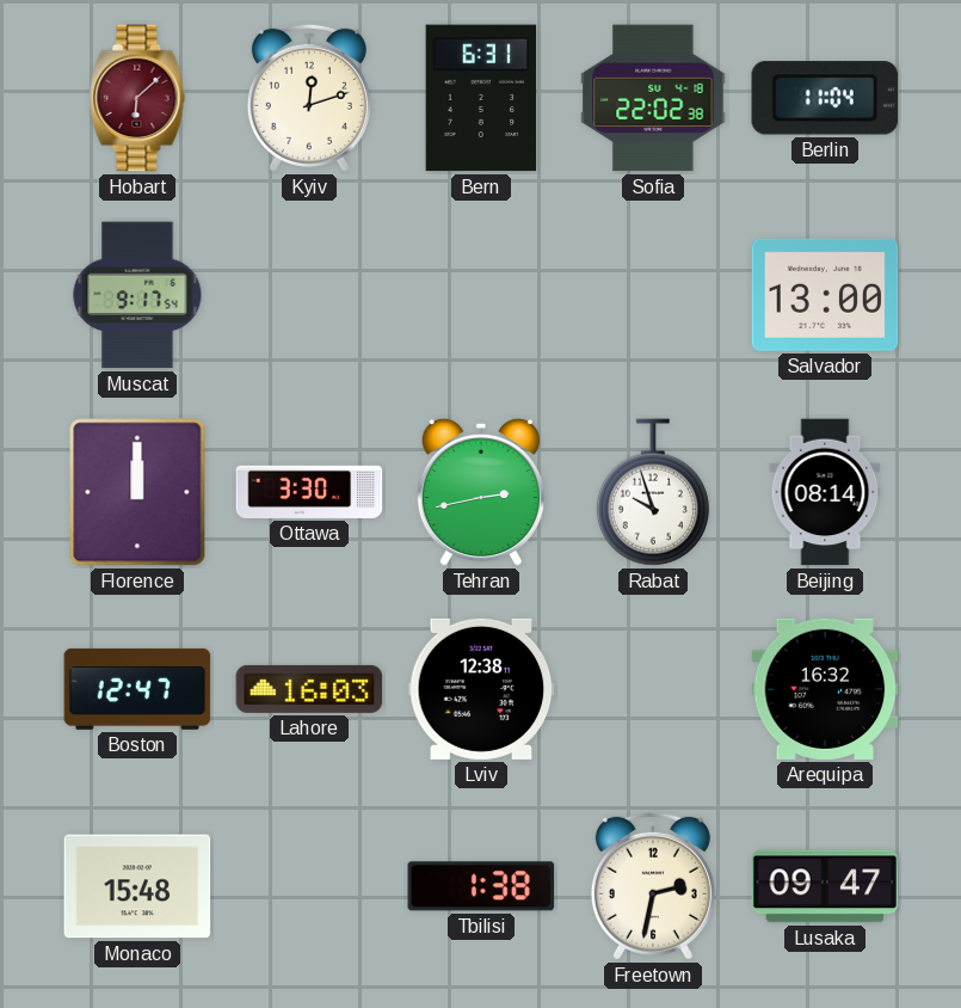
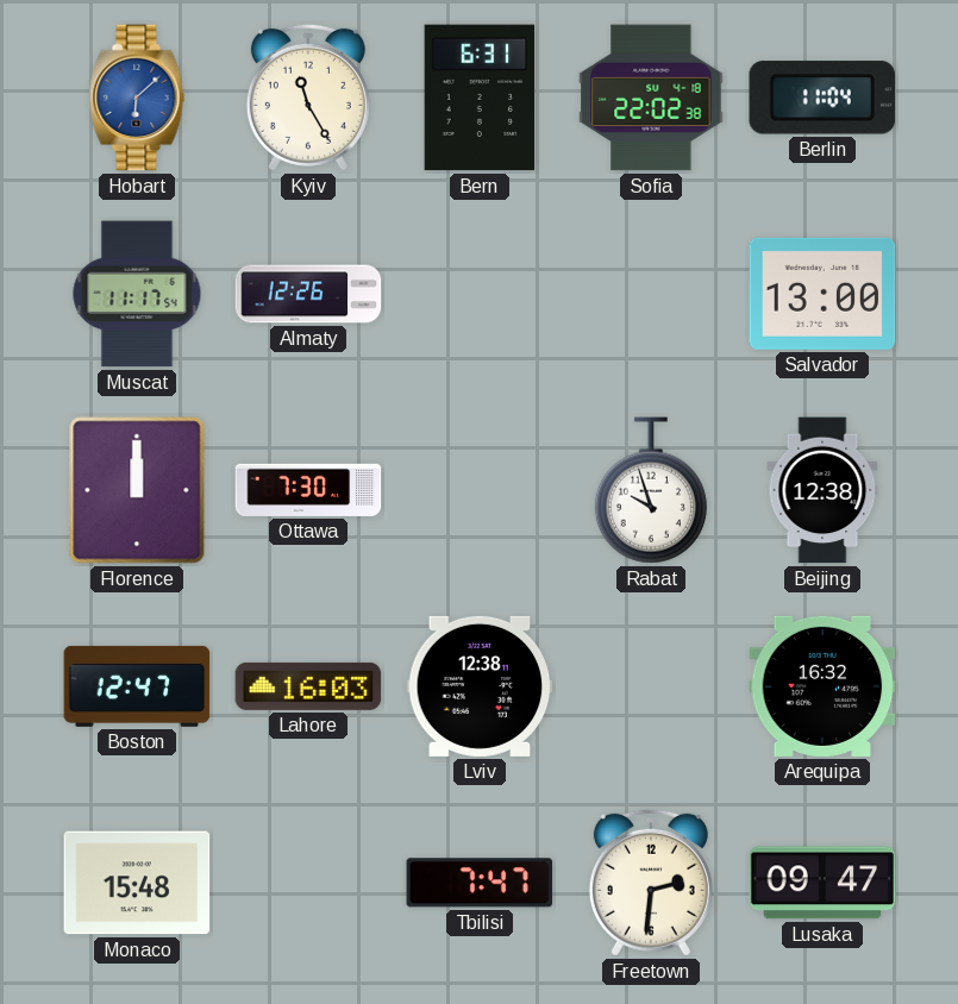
Hobart dial: burgundy -> blue (137, 98)
Kyiv: 12:12 -> 11:25 (308, 98)
Muscat: 9:17 -> 11:17 (137, 294)
Almaty: none -> 12:26 (308, 294)
Ottawa: 3:30 -> 7:30 (308, 490)
Tehran: 2:43 -> none (481, 492)
Beijing: 08:14 -> 12:38 (822, 490)
Tbilisi: 1:38 -> 7:47 (480, 883)
Freetown: 2:32 -> 2:31 (651, 883)
